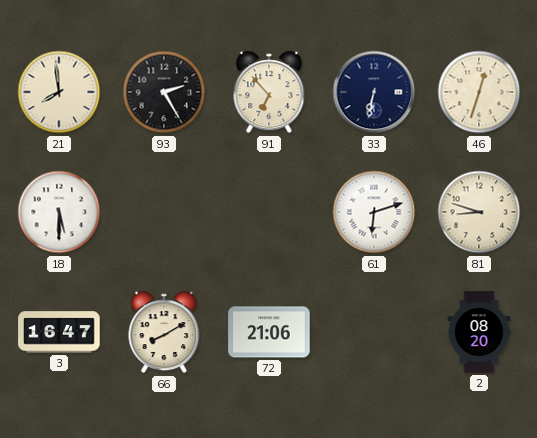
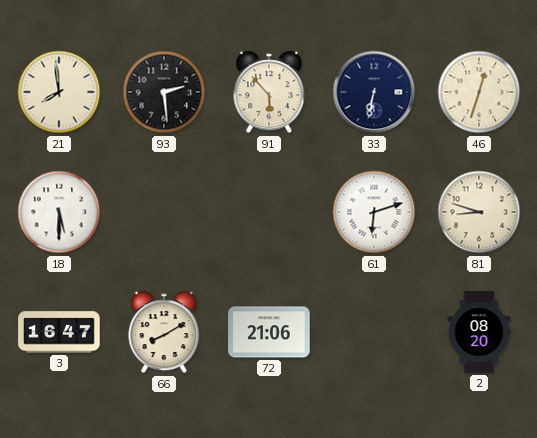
93: 2:25 -> 2:29 (164, 92)
91: 6:53 -> 5:53 (269, 92)
